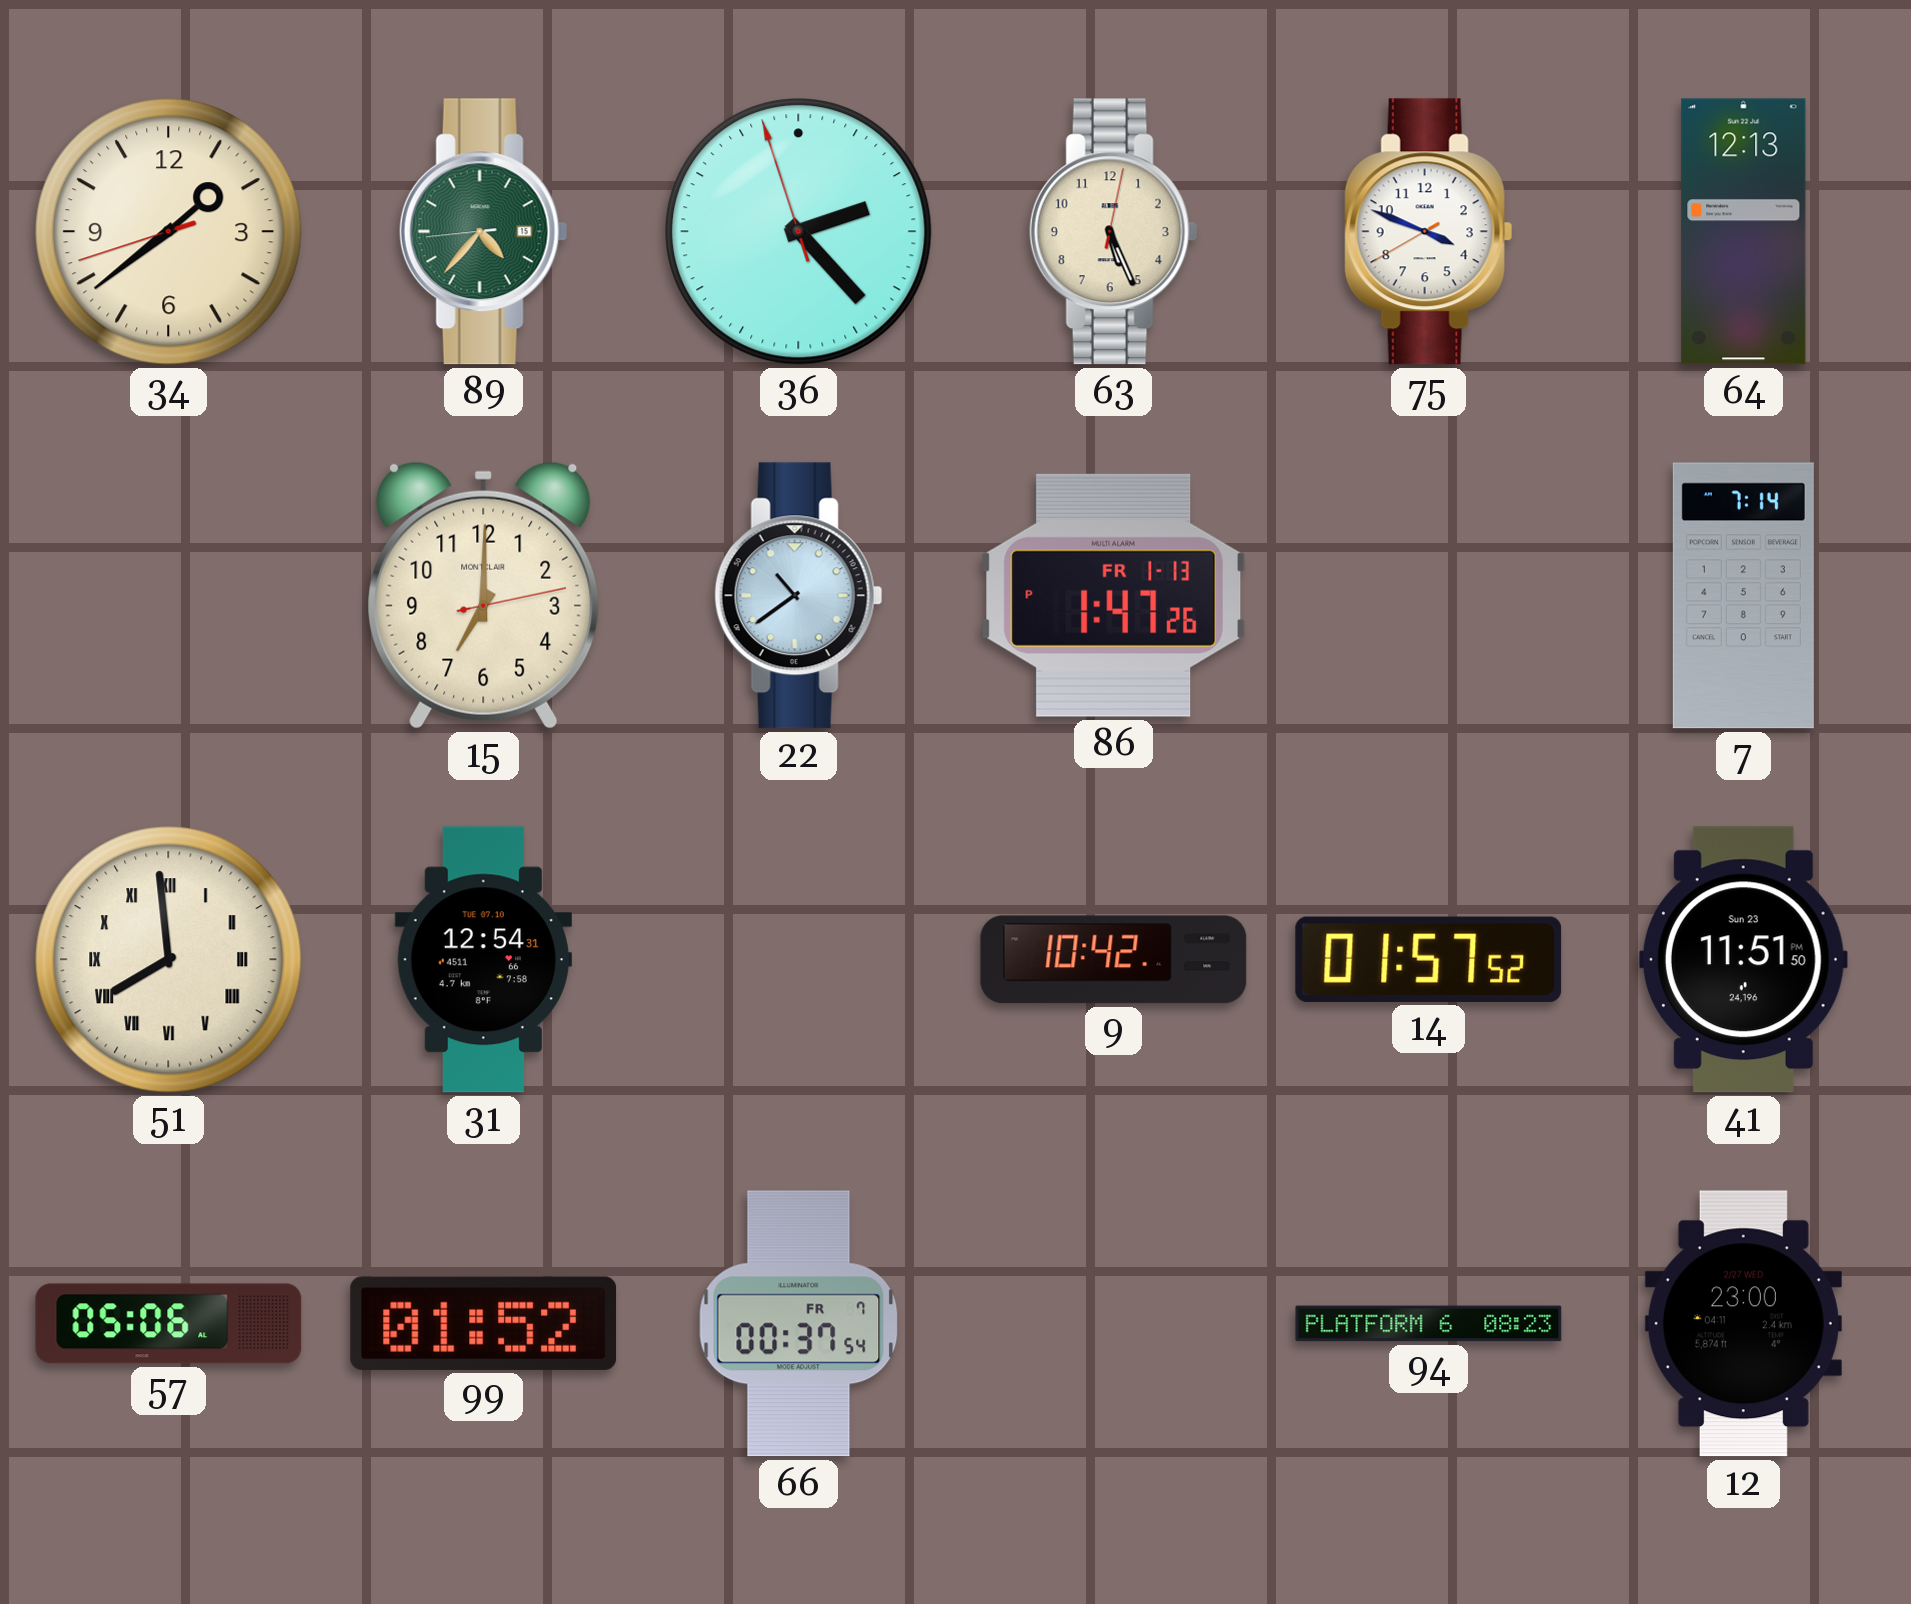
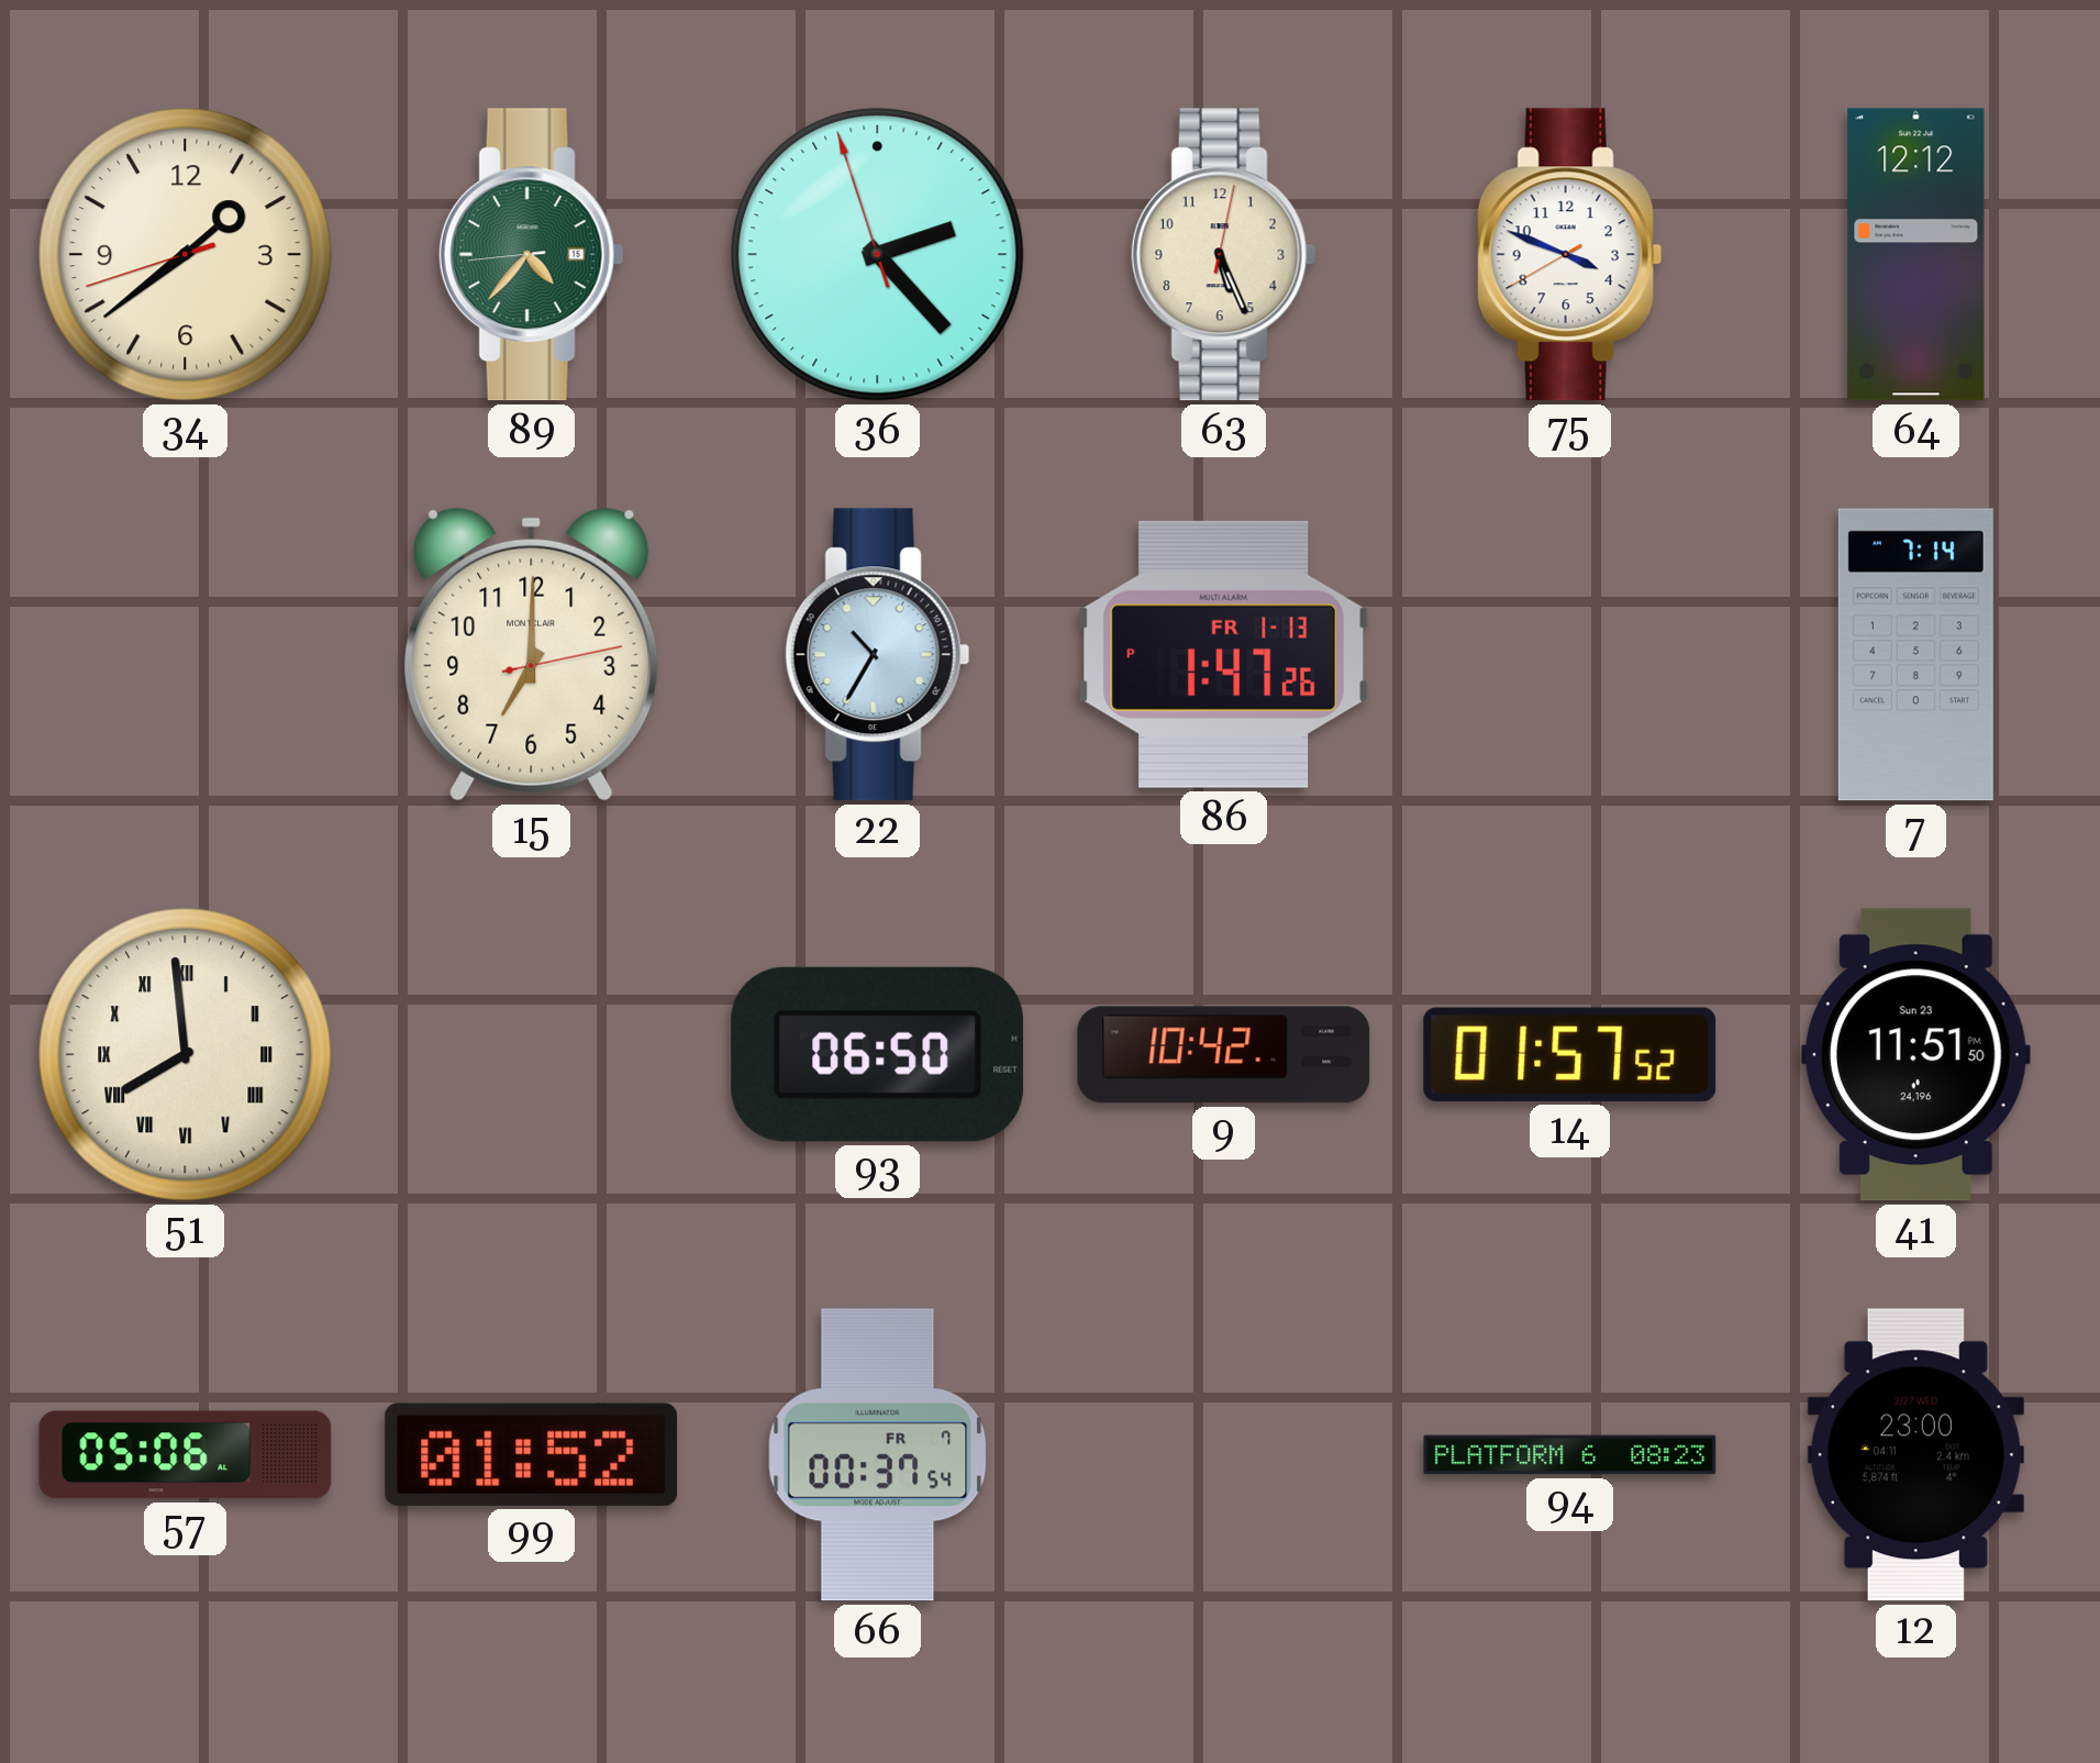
64: 12:13 -> 12:12 (1916, 255)
22: 10:39 -> 10:35 (877, 655)
31: 12:54 -> none (483, 960)
93: none -> 06:50 (877, 1054)
